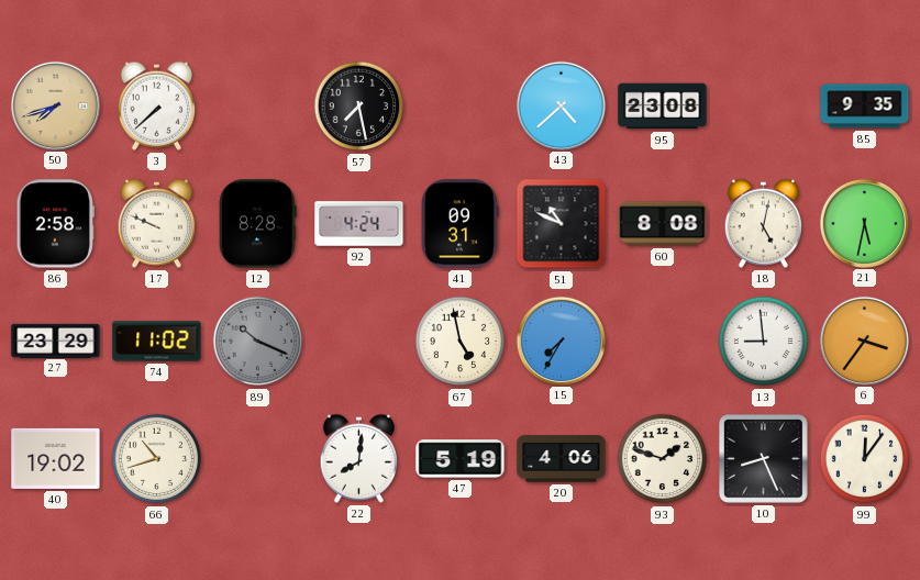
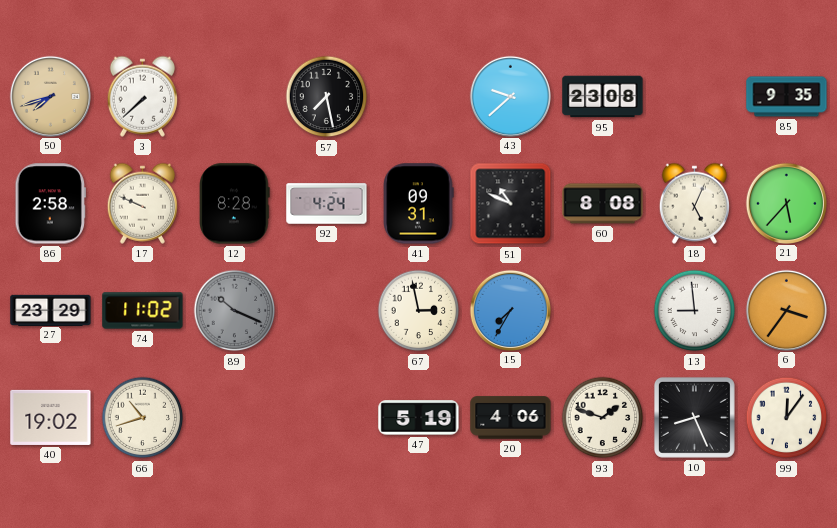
43: 4:38 -> 9:38 (510, 96)
18: 5:02 -> 5:04 (694, 203)
21: 5:32 -> 5:37 (786, 203)
67: 4:58 -> 2:58 (419, 311)
22: 8:01 -> none (358, 458)
